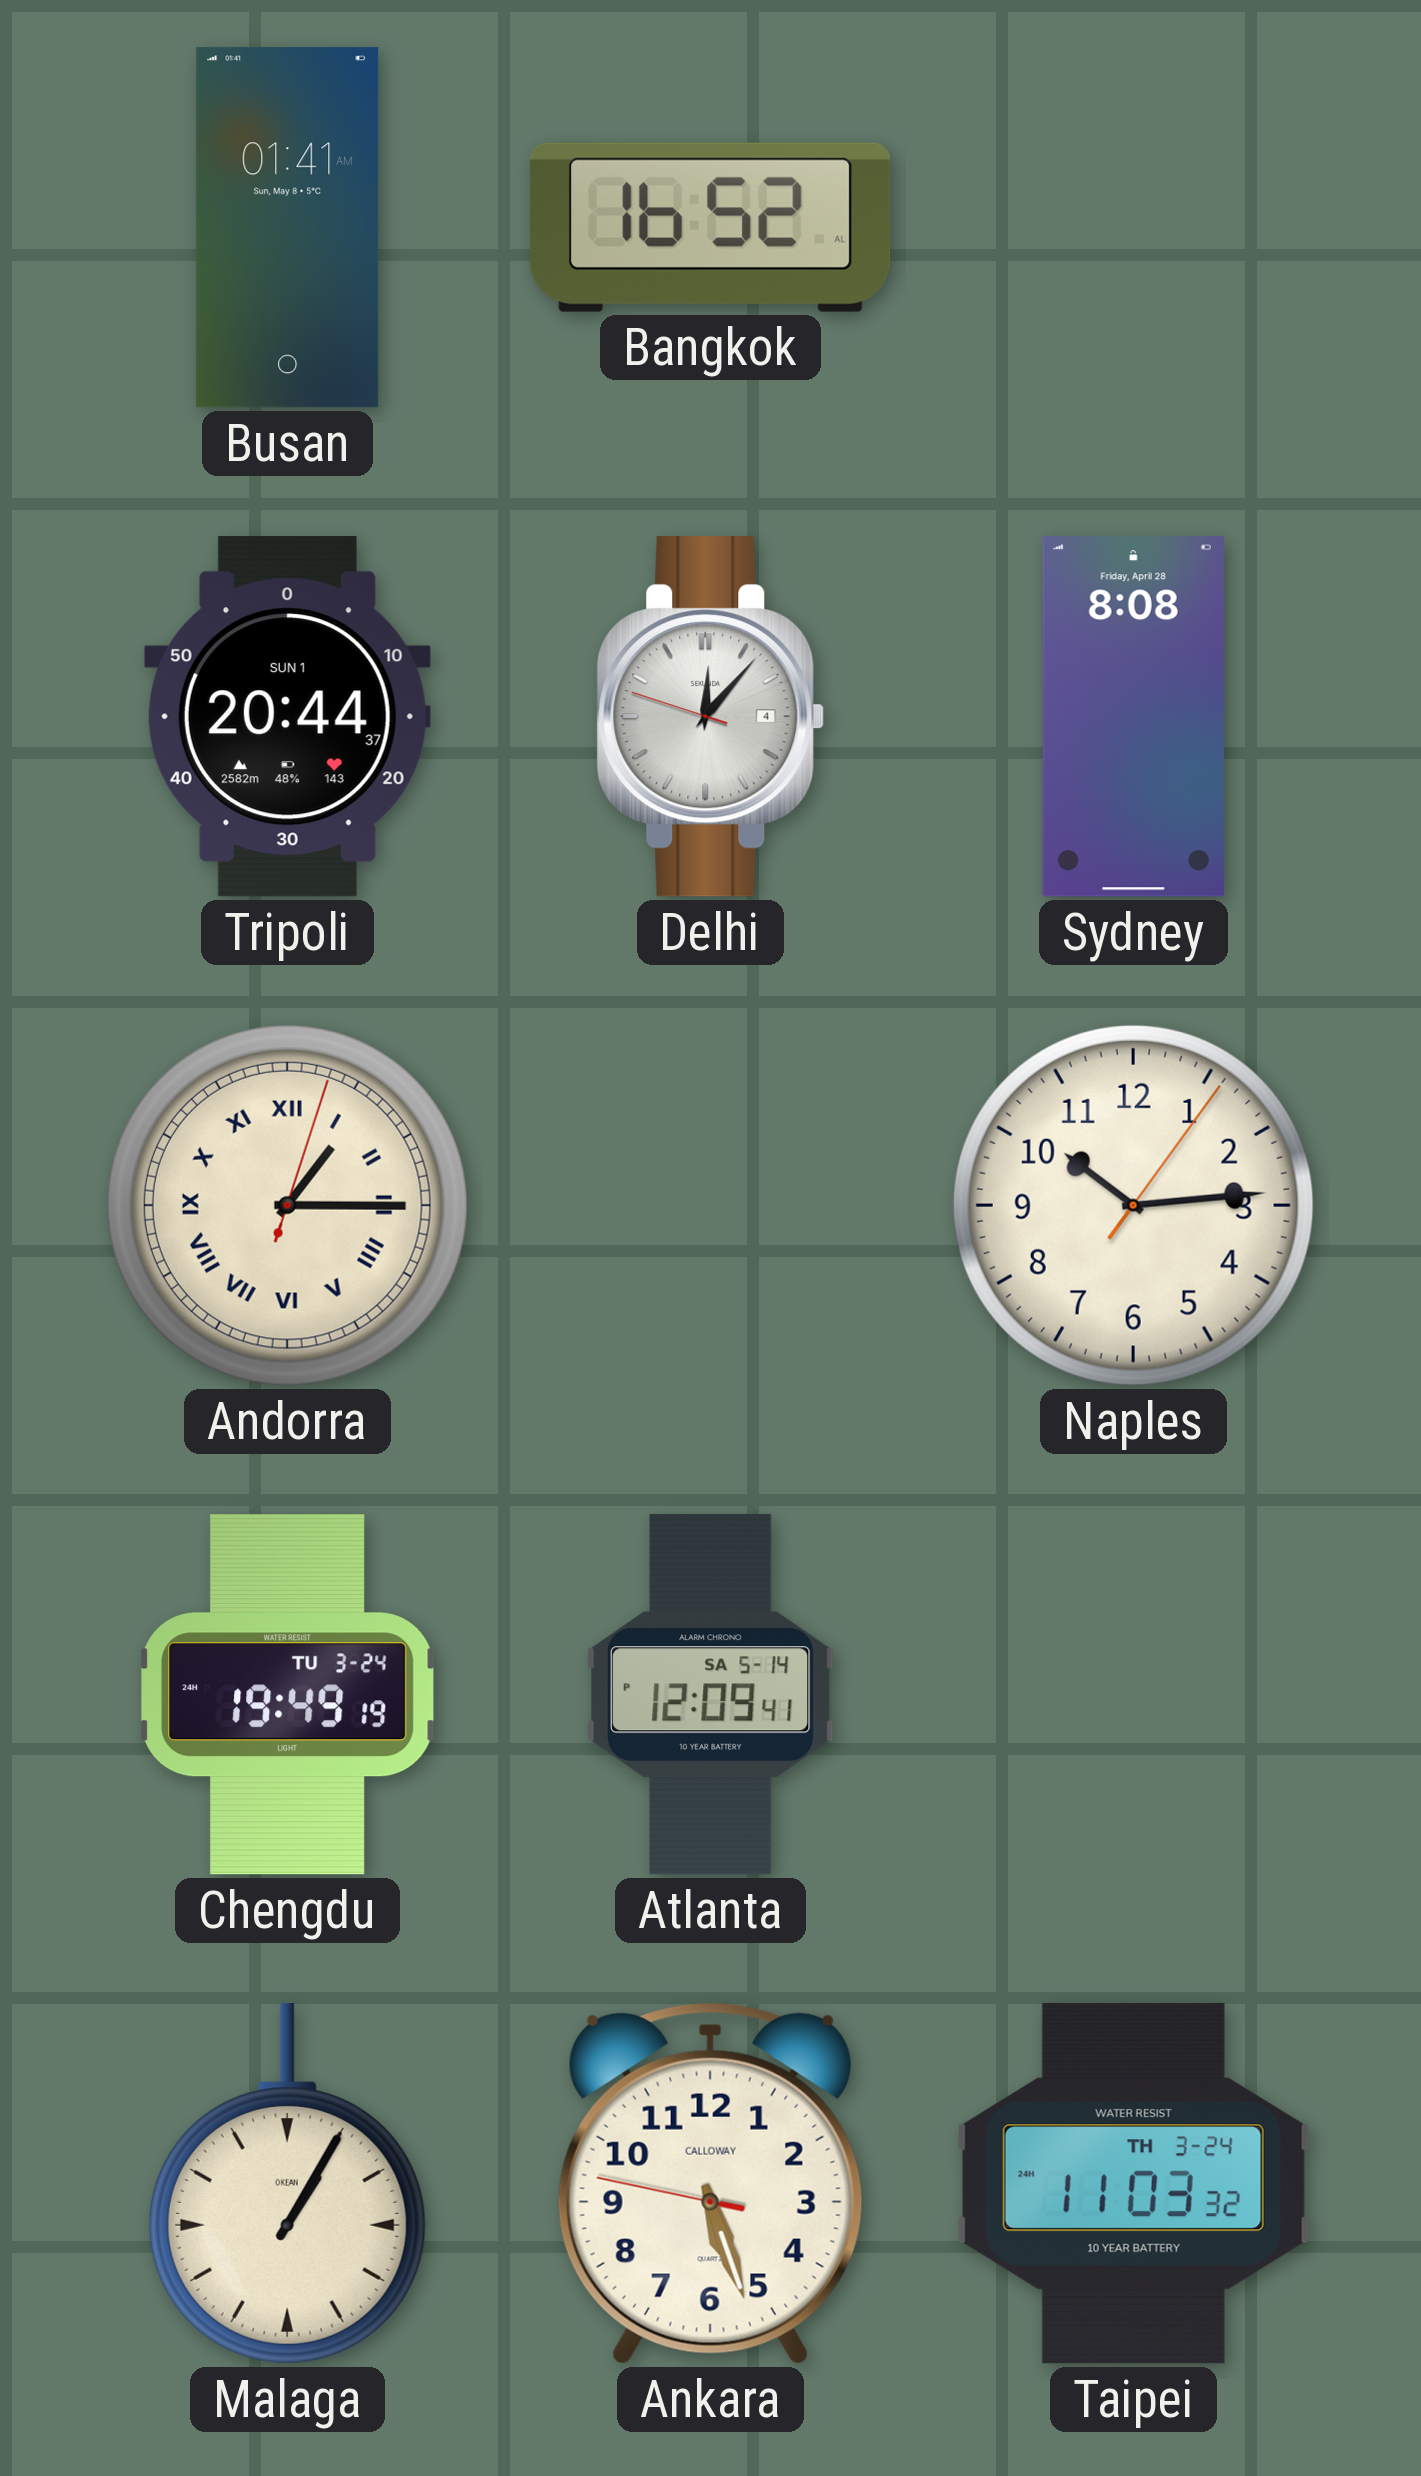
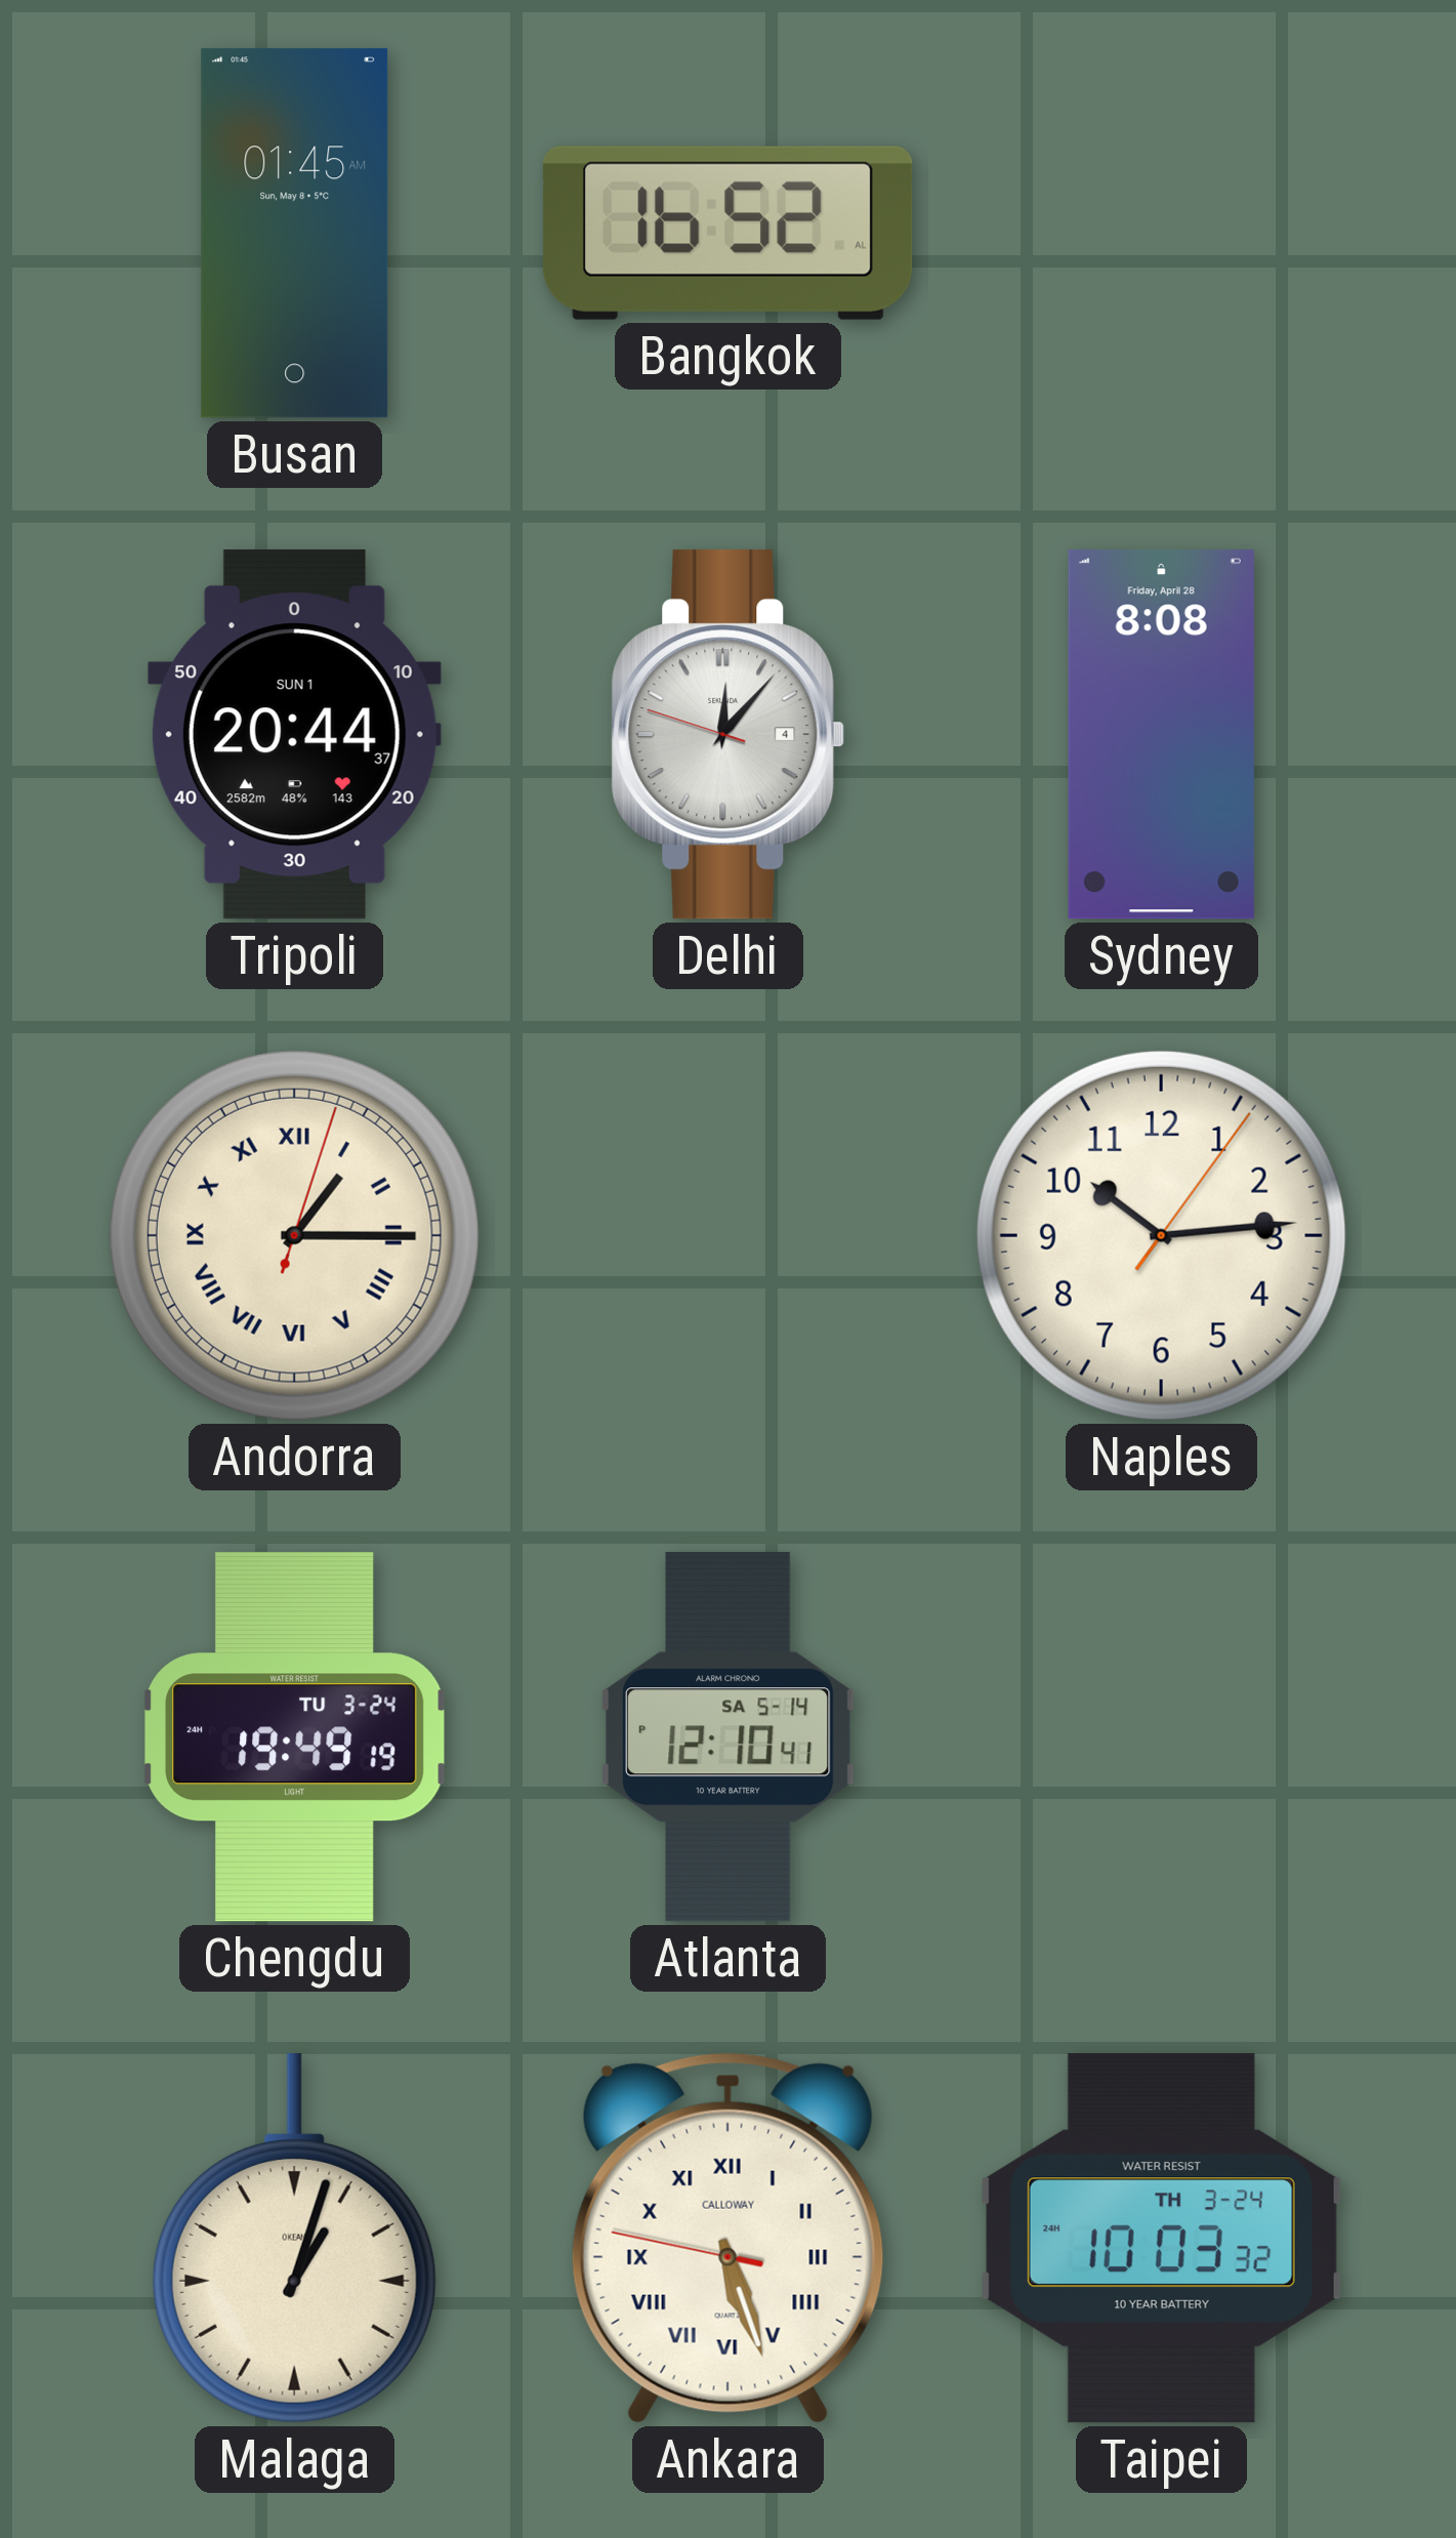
Busan: 01:41 -> 01:45 (295, 234)
Atlanta: 12:09 -> 12:10 (729, 1737)
Malaga: 1:05 -> 1:03 (294, 2239)
Ankara numerals: Arabic -> Roman (727, 2238)
Taipei: 11:03 -> 10:03 (1161, 2239)
